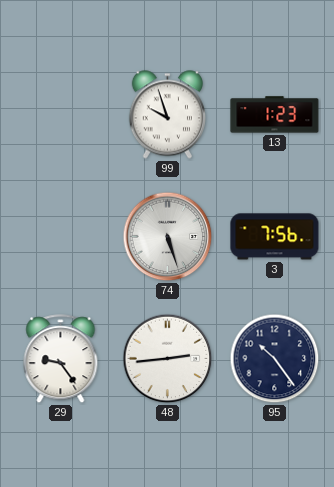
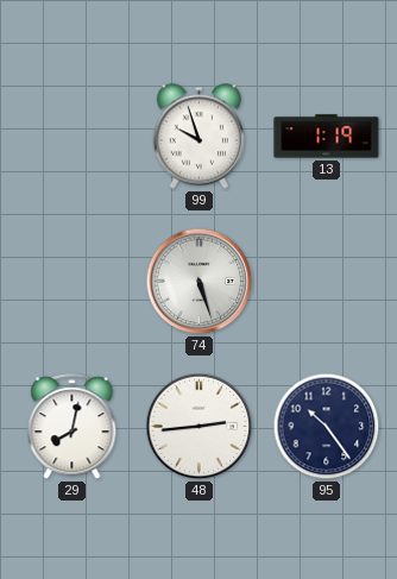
13: 1:23 -> 1:19 (327, 137)
3: 7:56 -> none (275, 237)
29: 9:24 -> 8:02 (73, 427)
